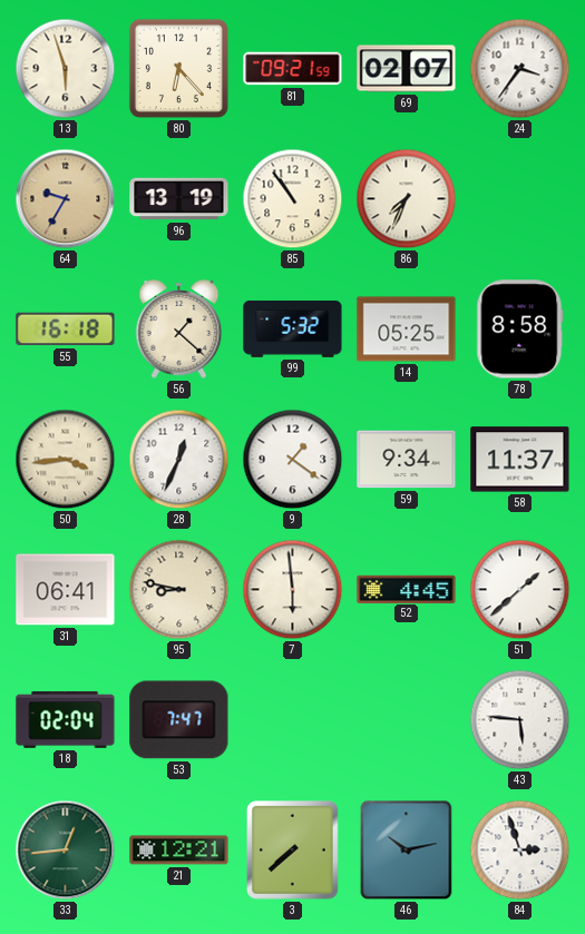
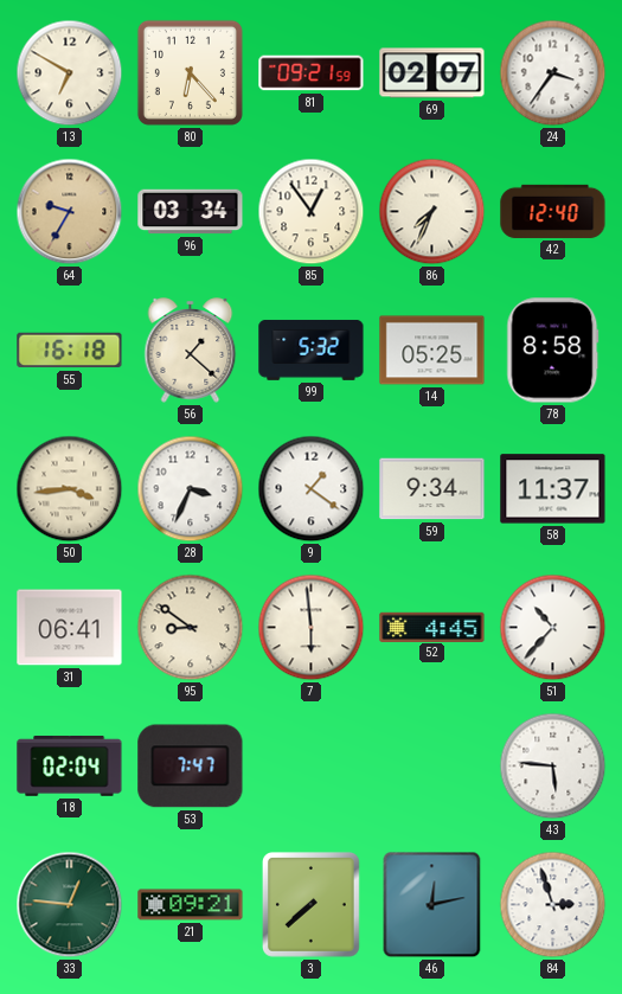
13: 5:57 -> 6:50 (70, 73)
96: 13:19 -> 03:34 (191, 212)
85: 10:54 -> 12:54 (312, 212)
42: none -> 12:40 (553, 211)
28: 12:34 -> 3:34 (191, 489)
95: 8:47 -> 8:51 (191, 628)
51: 1:38 -> 10:37 (553, 628)
33: 12:44 -> 12:46 (70, 905)
21: 12:21 -> 09:21 (191, 905)
46: 10:13 -> 12:13 (432, 905)
